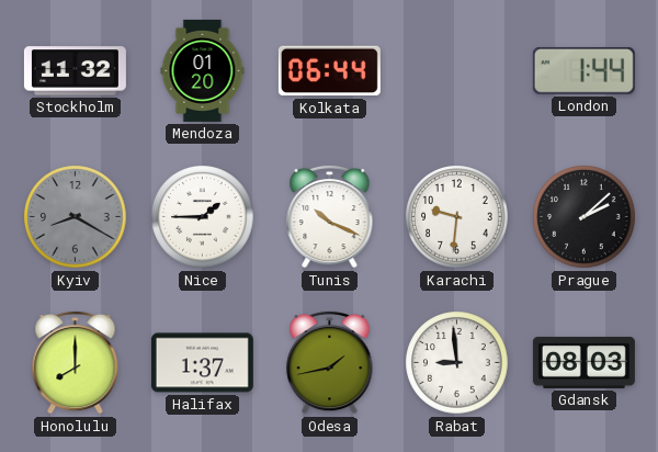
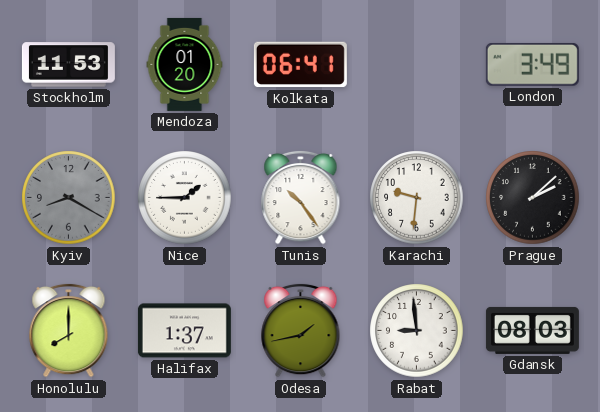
Stockholm: 11:32 -> 11:53 (68, 65)
Kolkata: 06:44 -> 06:41 (300, 65)
London: 1:44 -> 3:49 (532, 64)
Tunis: 10:19 -> 10:24 (301, 197)
